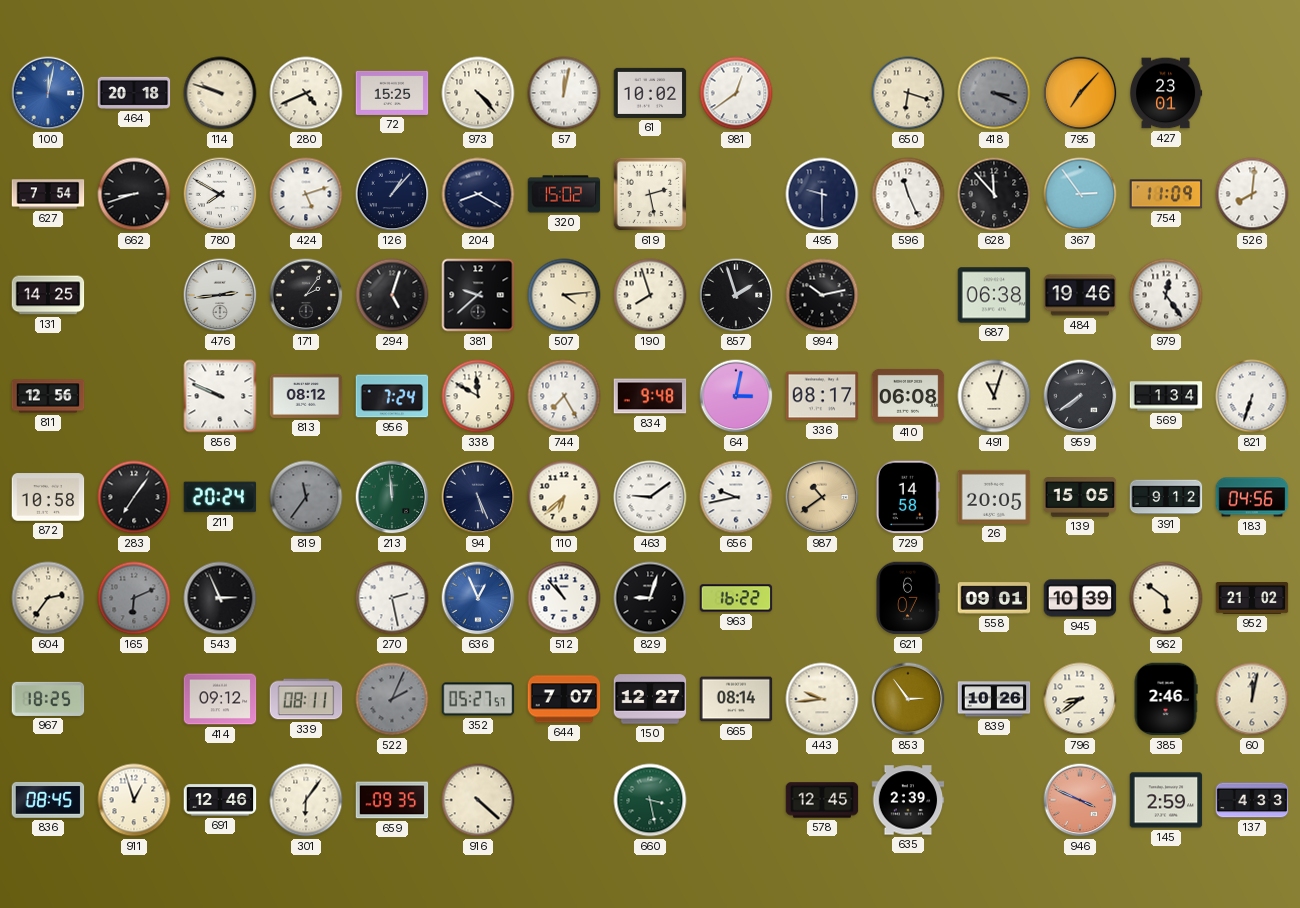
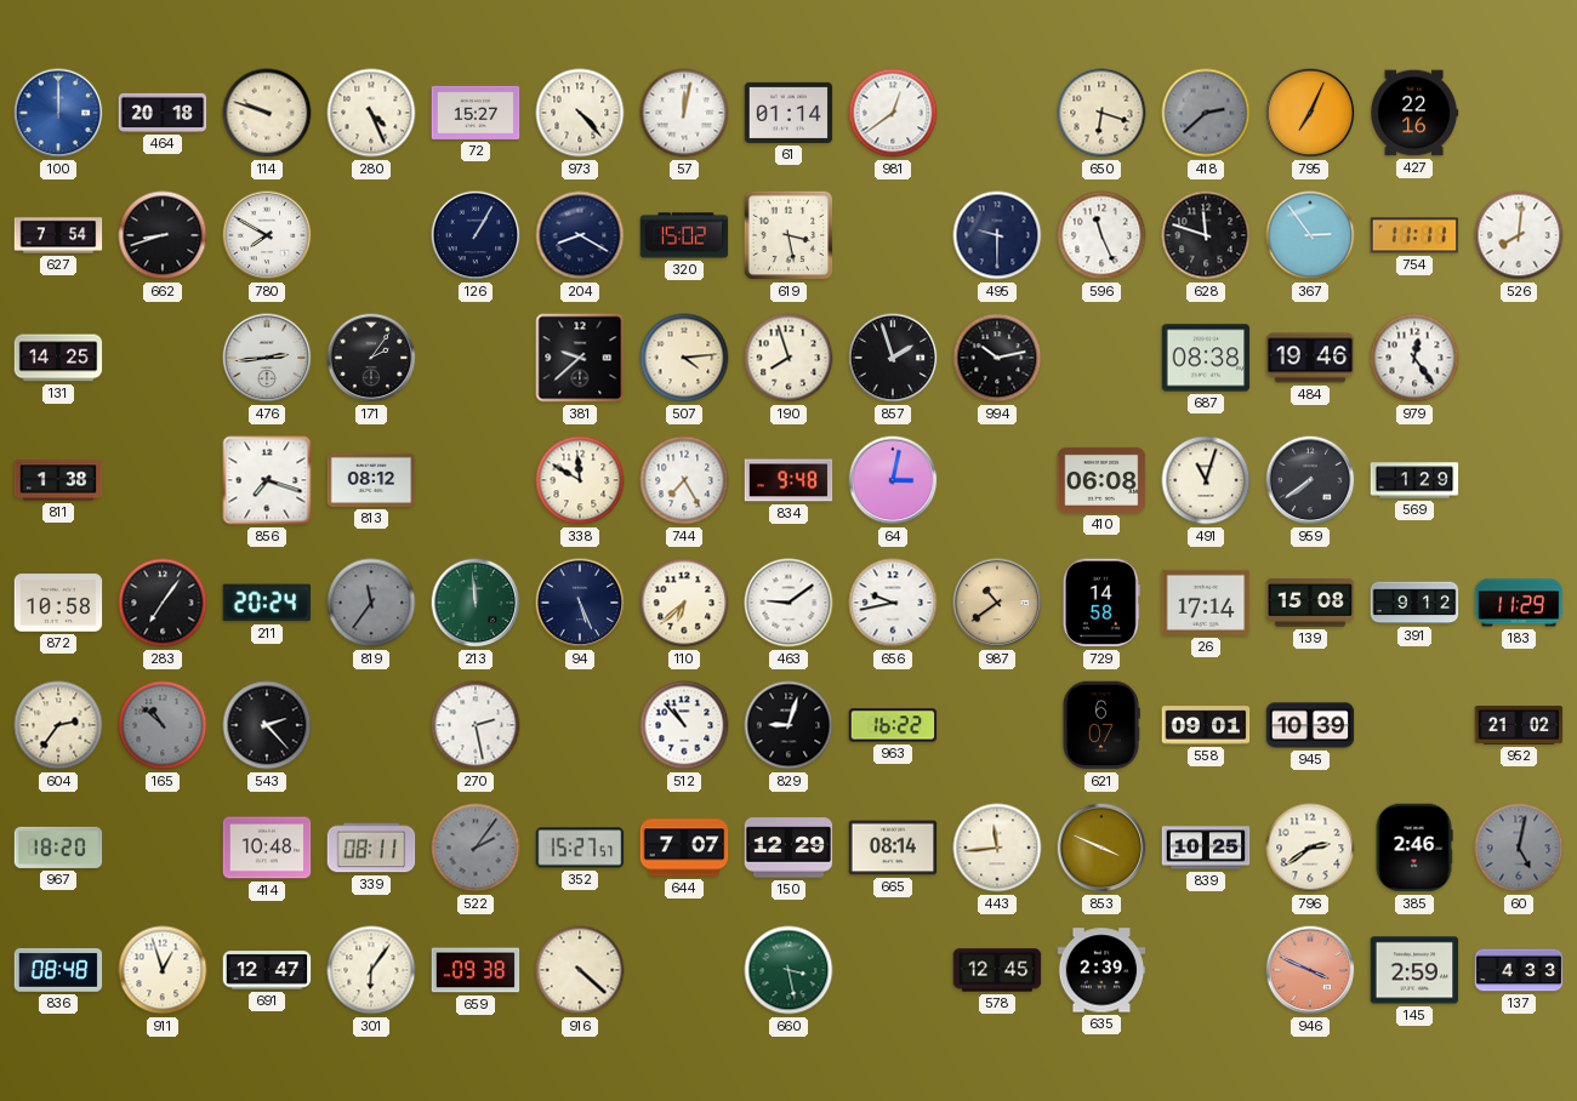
100: 12:02 -> 12:00 (58, 113)
280: 4:41 -> 4:26 (371, 113)
72: 15:25 -> 15:27 (476, 113)
61: 10:02 -> 01:14 (788, 113)
418: 3:19 -> 2:38 (1206, 113)
795: 7:07 -> 7:04 (1310, 113)
427: 23:01 -> 22:16 (1414, 113)
424: 5:12 -> none (306, 194)
126: 1:07 -> 1:05 (476, 235)
619: 2:28 -> 3:28 (788, 235)
628: 11:53 -> 11:48 (1206, 235)
754: 11:09 -> 11:11 (1414, 235)
294: 5:03 -> none (392, 295)
687: 06:38 -> 08:38 (1206, 358)
811: 12:56 -> 1:38 (58, 480)
856: 9:49 -> 7:18 (267, 480)
956: 7:24 -> none (392, 396)
336: 08:17 -> none (822, 396)
569: 1:34 -> 1:29 (1414, 480)
821: 6:33 -> none (1252, 396)
26: 20:05 -> 17:14 (1206, 603)
139: 15:05 -> 15:08 (1310, 603)
183: 04:56 -> 11:29 (1519, 603)
165: 6:11 -> 10:52 (163, 725)
543: 2:56 -> 2:23 (267, 725)
636: 12:56 -> none (478, 598)
962: 5:51 -> none (1166, 598)
967: 18:25 -> 18:20 (58, 848)
414: 09:12 -> 10:48 (267, 848)
522: 2:04 -> 2:06 (476, 848)
352: 05:27 -> 15:27 (580, 848)
150: 12:27 -> 12:29 (788, 848)
443: 9:44 -> 11:44 (997, 848)
853: 2:54 -> 3:49 (1101, 848)
839: 10:26 -> 10:25 (1206, 848)
796: 8:39 -> 2:39 (1310, 848)
60: 12:02 -> 5:02 (1519, 848)
60 dial: cream -> grey (1519, 848)
836: 08:45 -> 08:48 (58, 970)
691: 12:46 -> 12:47 (267, 970)
659: 09:35 -> 09:38 (476, 970)
